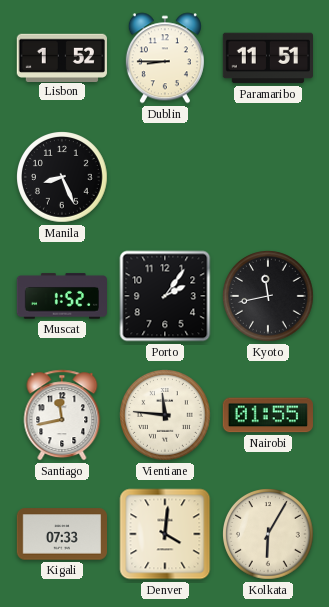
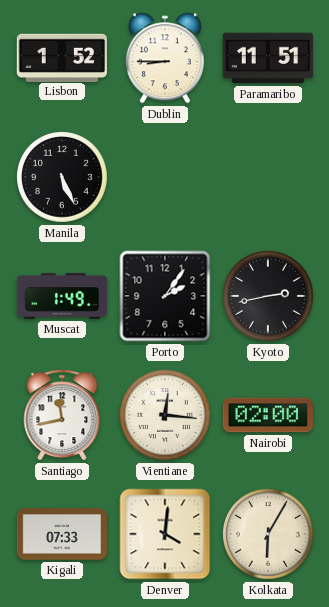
Manila: 8:26 -> 5:26 (63, 178)
Muscat: 1:52 -> 1:49 (61, 296)
Kyoto: 11:43 -> 2:43 (269, 297)
Vientiane: 11:46 -> 12:16 (166, 416)
Nairobi: 01:55 -> 02:00 (268, 415)
